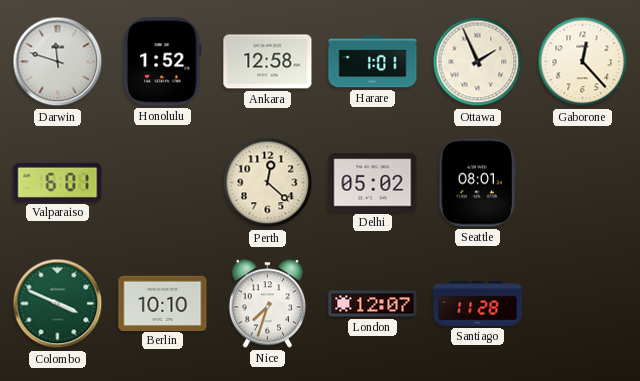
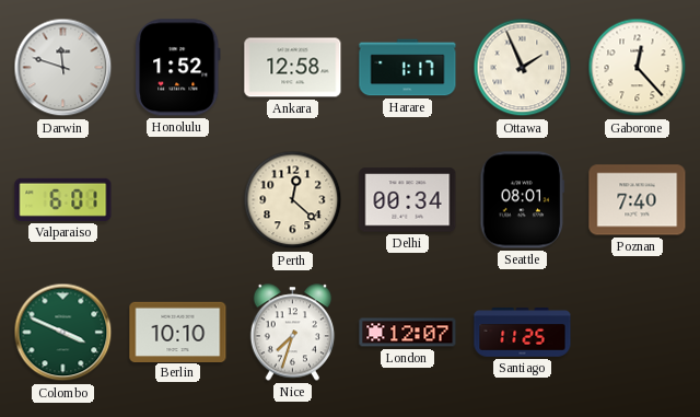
Harare: 1:01 -> 1:17 (408, 68)
Delhi: 05:02 -> 00:34 (408, 200)
Poznan: none -> 7:40 (638, 200)
Santiago: 11:28 -> 11:25 (523, 333)
